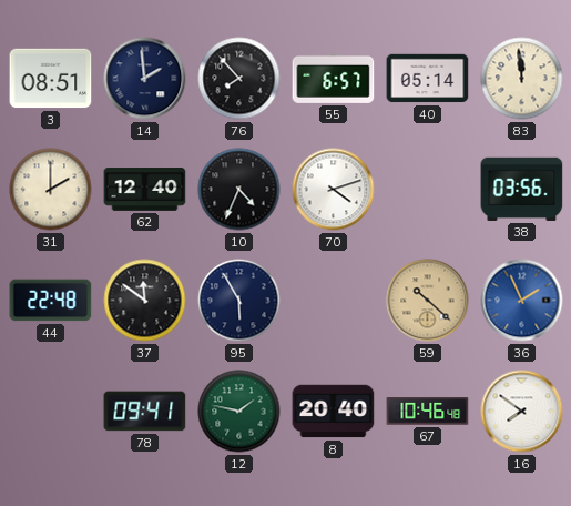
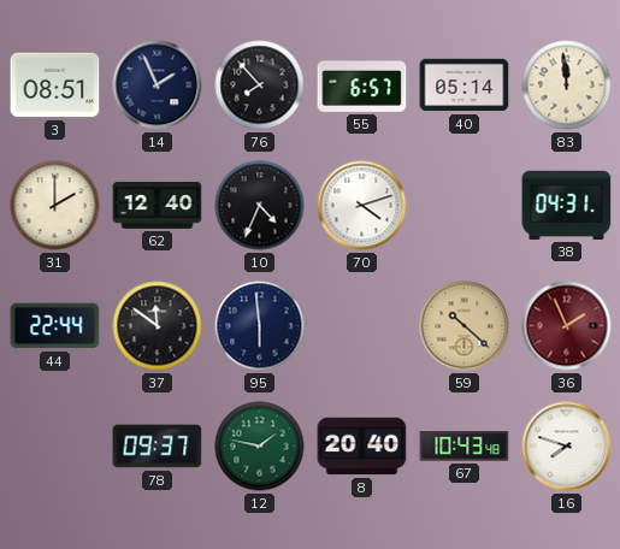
14: 1:59 -> 1:56 (158, 85)
38: 03:56 -> 04:31 (567, 205)
44: 22:48 -> 22:44 (55, 326)
95: 5:55 -> 5:59 (260, 326)
36 dial: blue -> burgundy (567, 326)
78: 09:41 -> 09:37 (158, 447)
67: 10:46 -> 10:43 (465, 447)
16: 7:51 -> 7:48 (567, 447)
